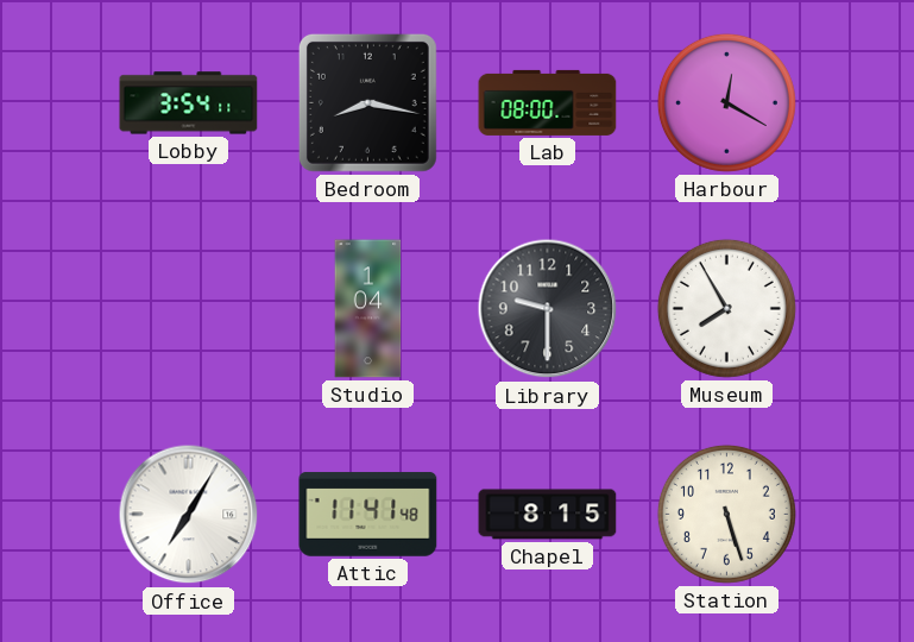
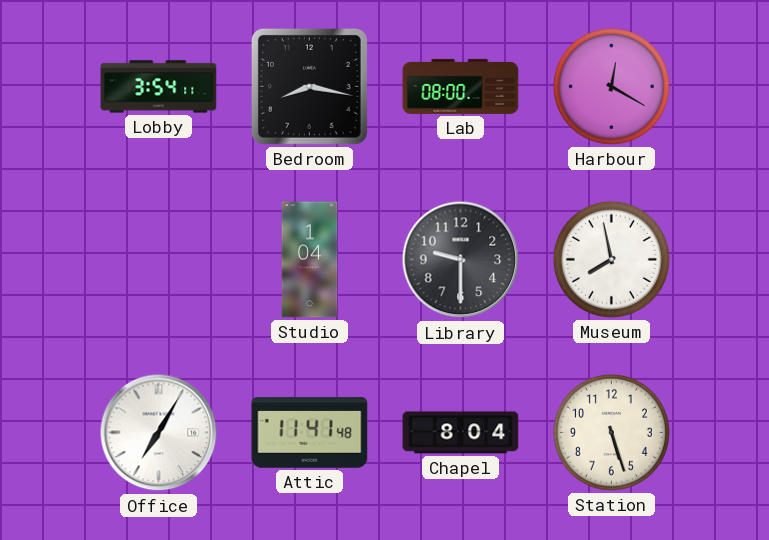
Museum: 7:55 -> 7:58 (611, 259)
Chapel: 8:15 -> 8:04 (461, 433)
